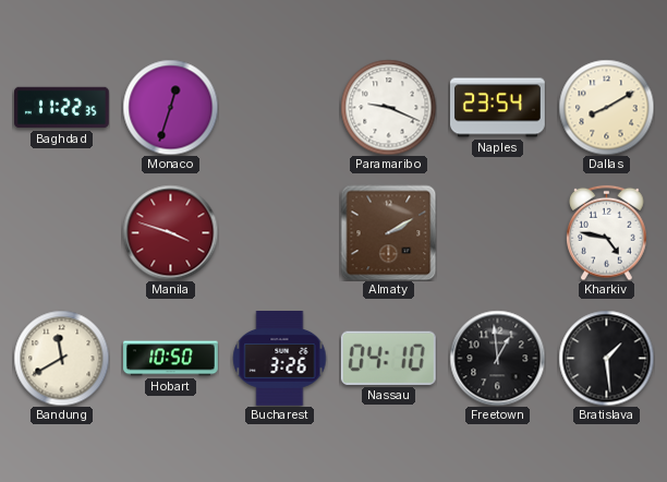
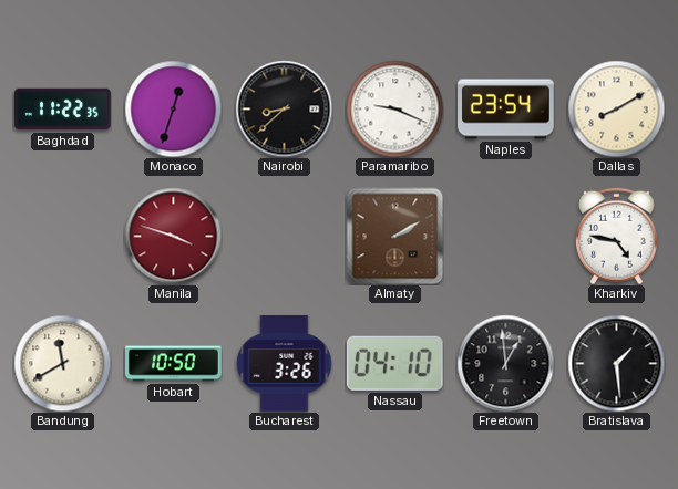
Nairobi: none -> 8:38 (284, 108)
